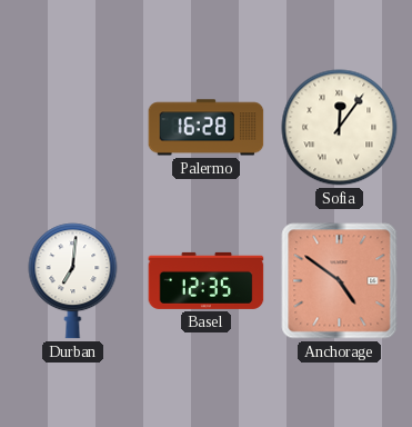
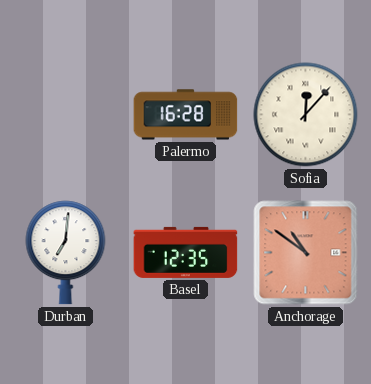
Sofia: 12:06 -> 12:07 (306, 115)
Anchorage: 4:51 -> 10:51 (306, 253)
